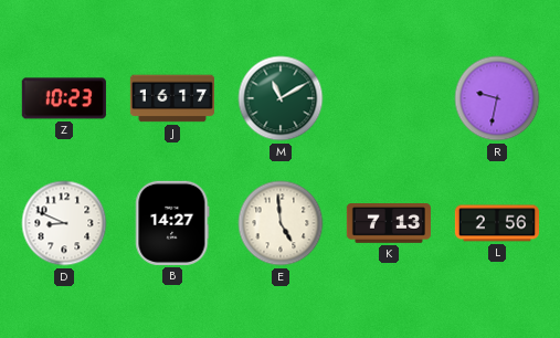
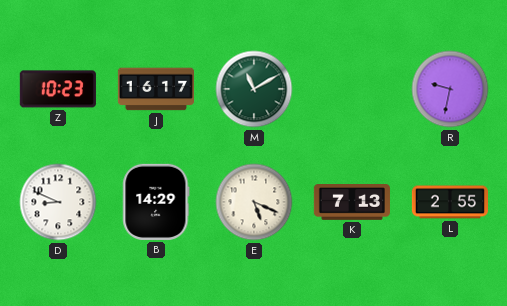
B: 14:27 -> 14:29 (156, 202)
E: 4:59 -> 5:19 (254, 202)
L: 2:56 -> 2:55 (449, 202)
